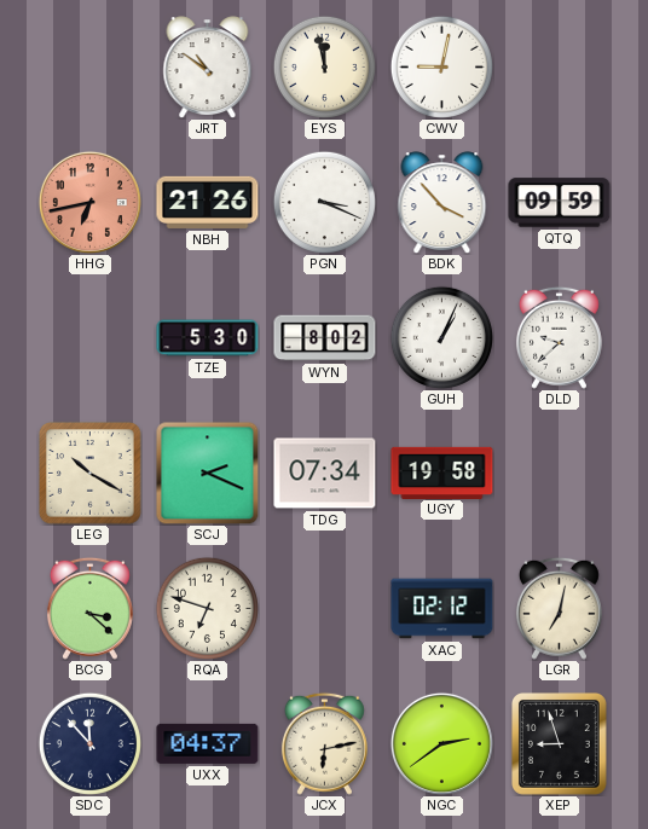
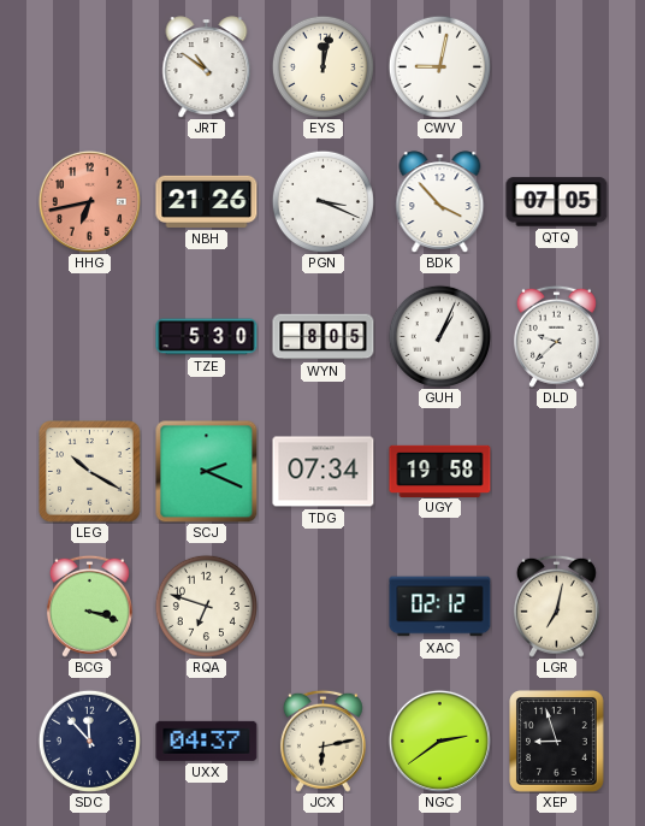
EYS: 11:58 -> 12:02 (322, 66)
QTQ: 09:59 -> 07:05 (557, 202)
WYN: 8:02 -> 8:05 (324, 337)
BCG: 3:22 -> 3:18 (89, 606)
